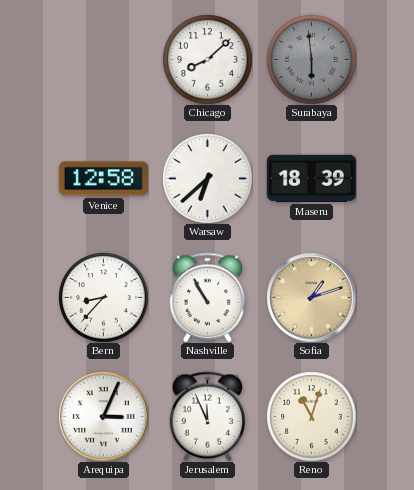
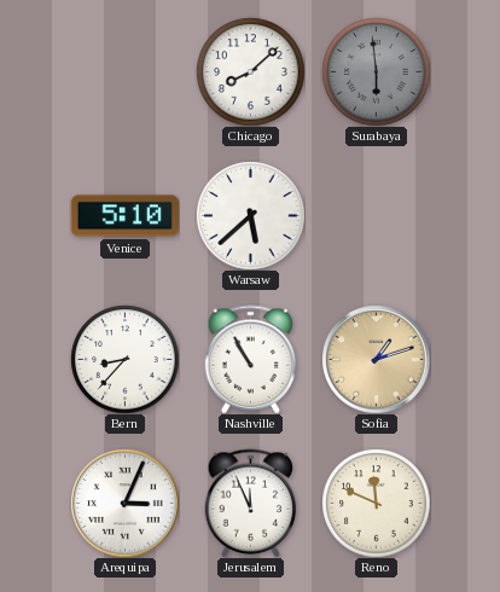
Venice: 12:58 -> 5:10 (124, 216)
Warsaw: 6:38 -> 5:38 (250, 215)
Maseru: 18:39 -> none (311, 178)
Reno: 11:03 -> 11:49 (376, 503)
